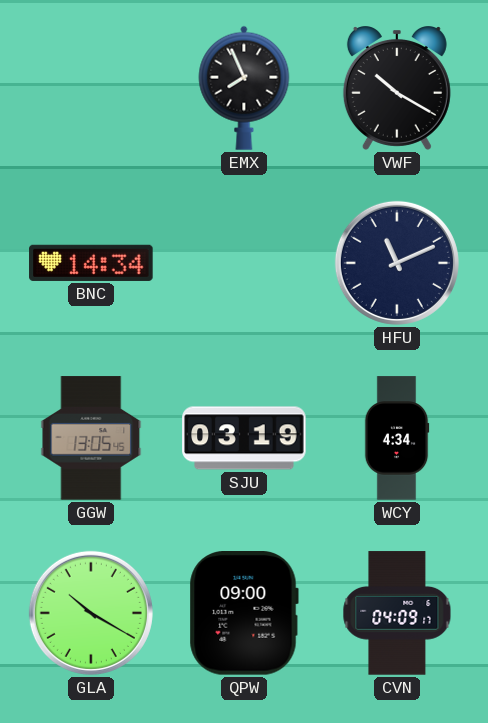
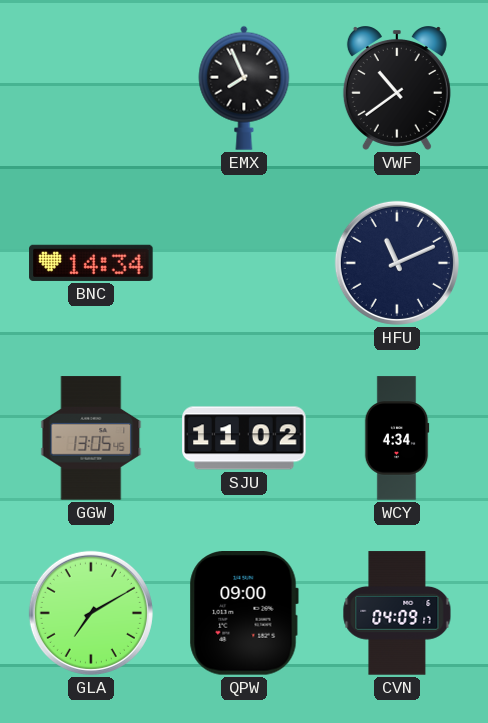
VWF: 10:20 -> 10:39 (397, 89)
SJU: 03:19 -> 11:02 (244, 438)
GLA: 10:20 -> 7:10 (91, 613)
